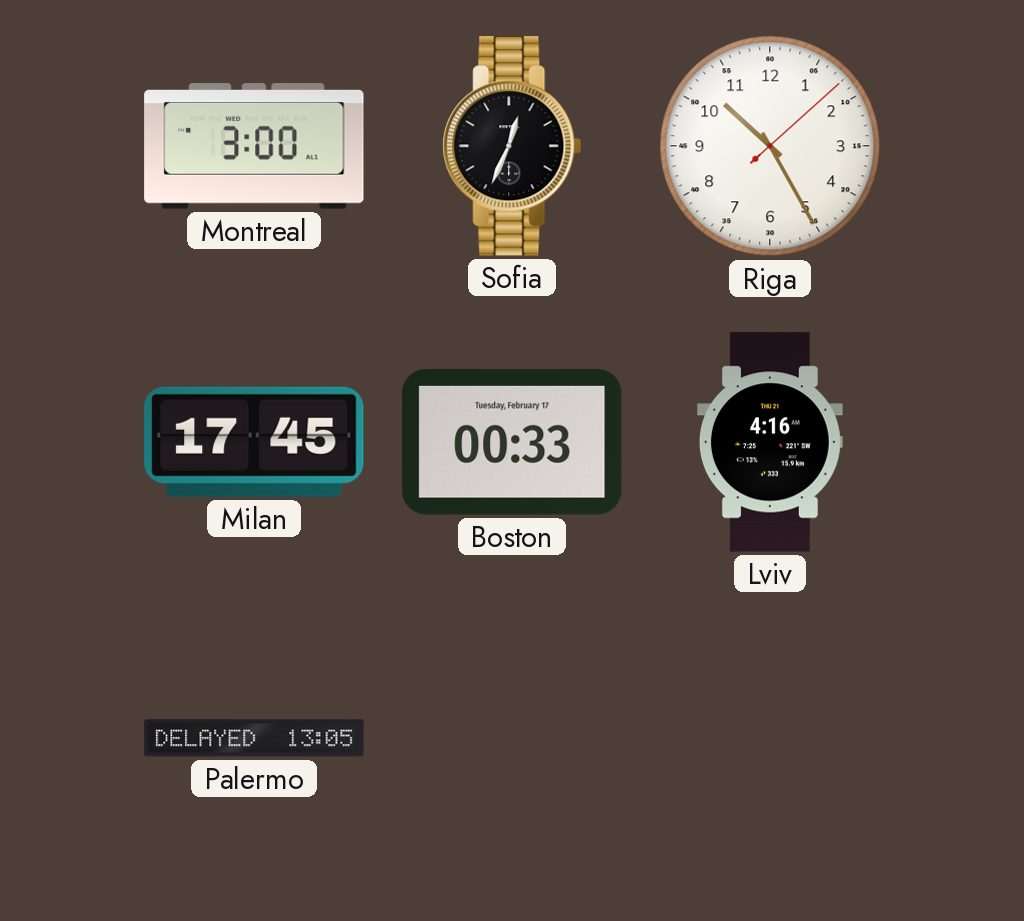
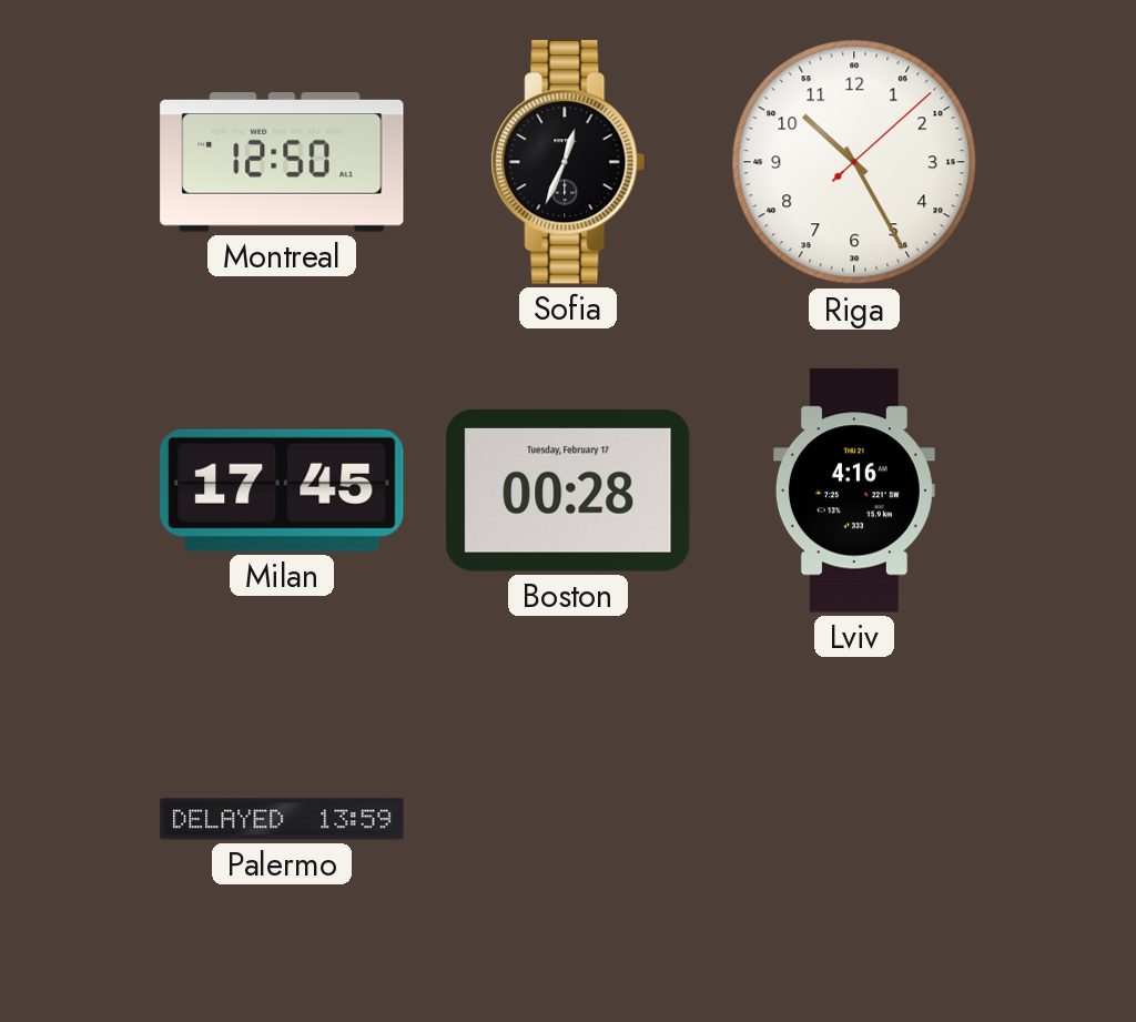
Montreal: 3:00 -> 12:50 (282, 162)
Boston: 00:33 -> 00:28 (568, 490)
Palermo: 13:05 -> 13:59 (282, 819)
